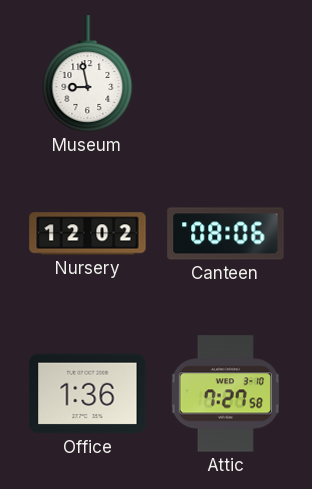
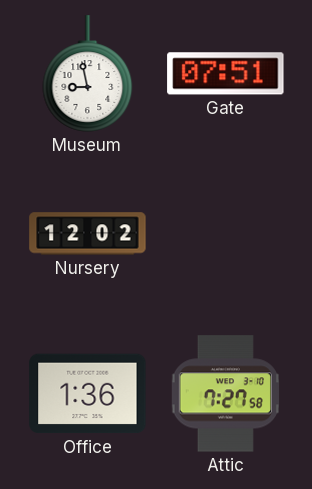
Gate: none -> 07:51 (226, 74)
Canteen: 08:06 -> none (226, 234)
